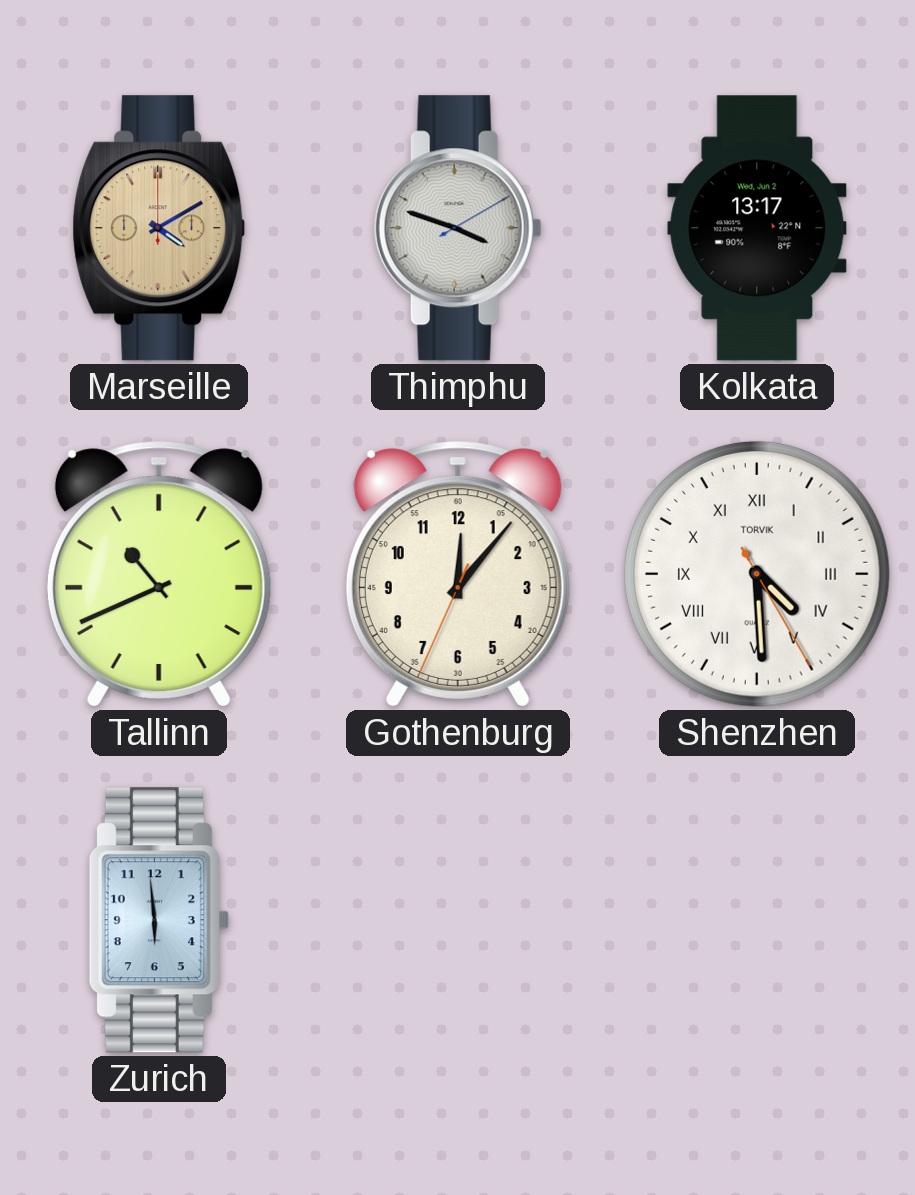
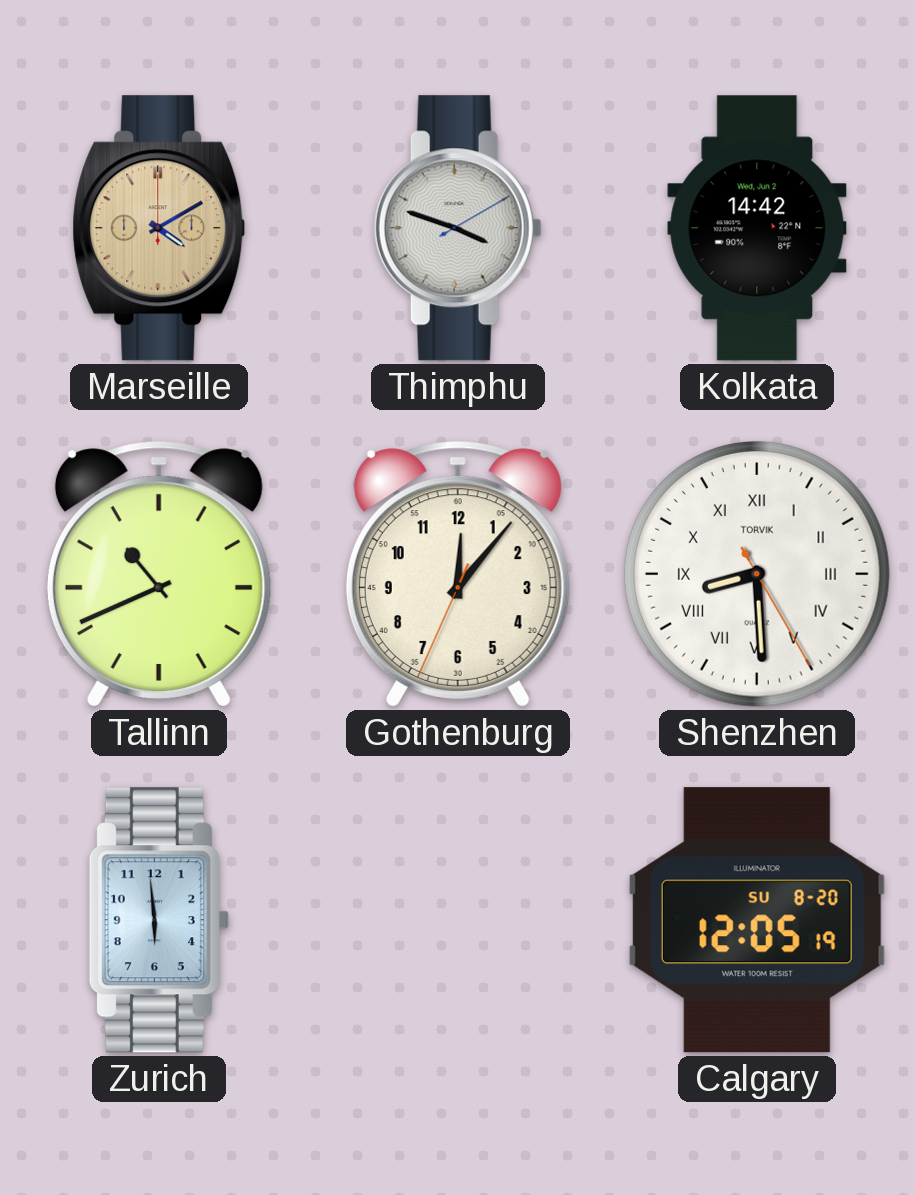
Kolkata: 13:17 -> 14:42 (757, 228)
Shenzhen: 4:29 -> 8:29 (757, 574)
Calgary: none -> 12:05 (757, 920)
